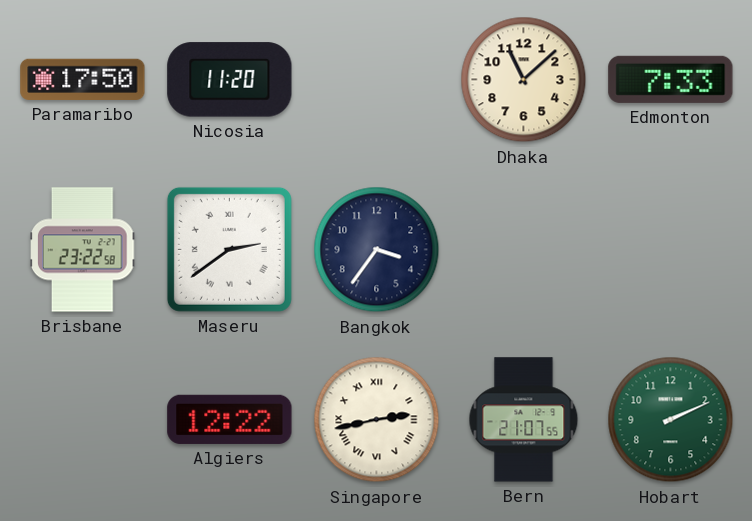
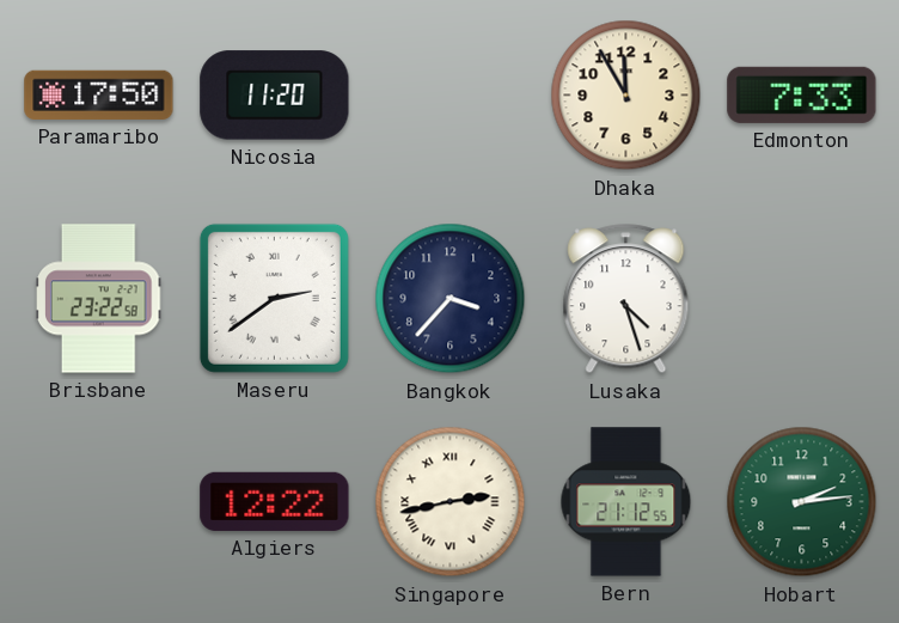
Dhaka: 11:08 -> 11:55 (626, 96)
Bangkok: 3:36 -> 3:37 (451, 299)
Lusaka: none -> 4:27 (626, 299)
Bern: 21:07 -> 21:12 (626, 502)
Hobart: 2:11 -> 2:14 (802, 502)
